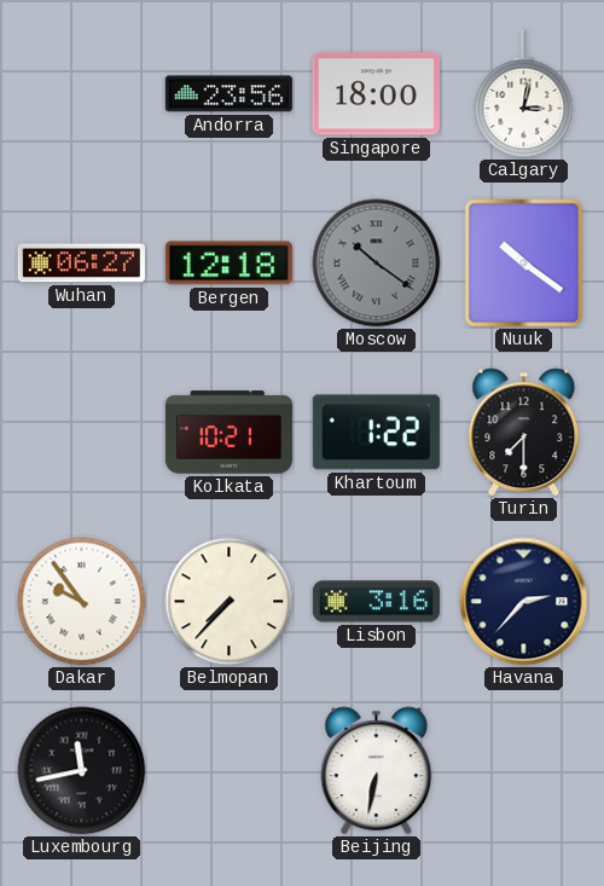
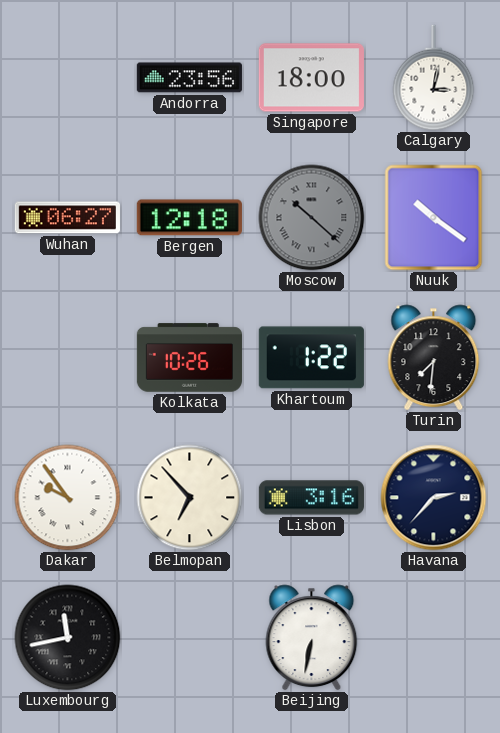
Moscow: 10:21 -> 10:22 (312, 218)
Kolkata: 10:21 -> 10:26 (189, 358)
Turin: 7:30 -> 7:31 (434, 358)
Belmopan: 7:37 -> 6:53 (190, 498)
